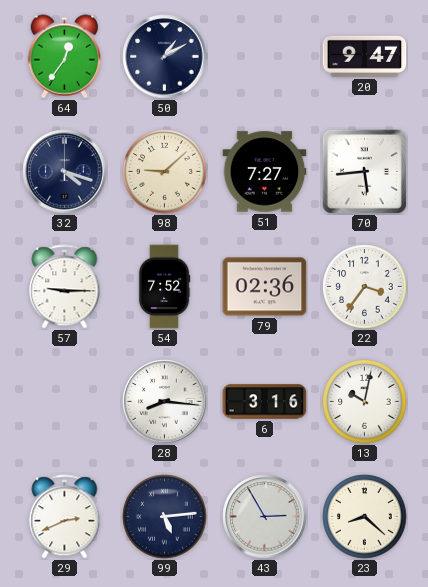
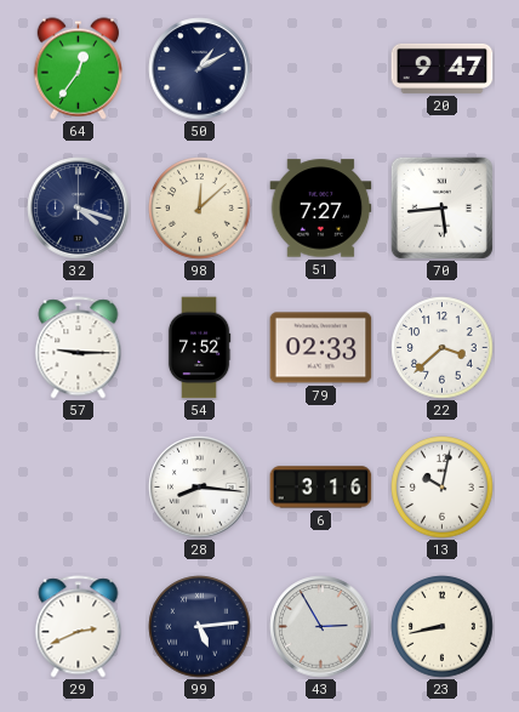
98: 9:08 -> 12:08 (200, 209)
79: 02:36 -> 02:33 (321, 348)
22: 3:36 -> 3:38 (443, 348)
23: 8:22 -> 8:43 (443, 627)
